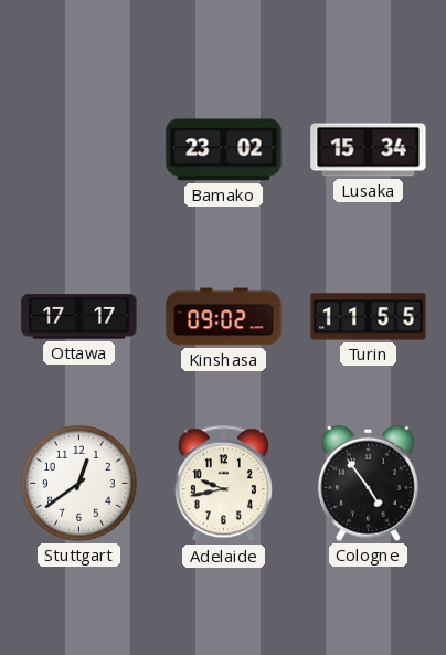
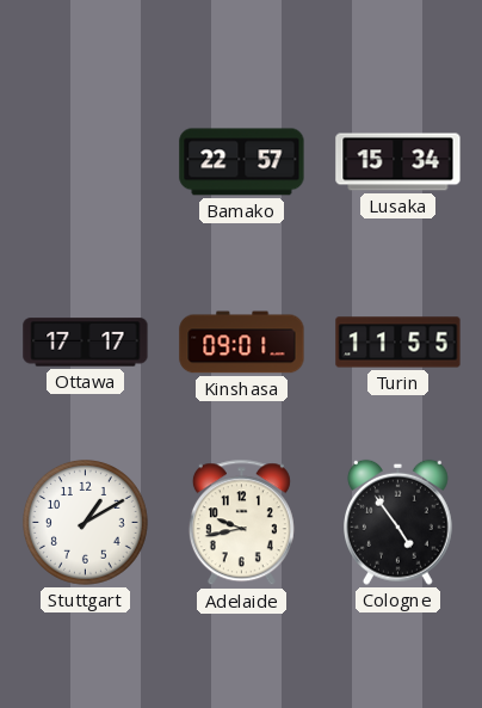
Bamako: 23:02 -> 22:57 (242, 162)
Kinshasa: 09:02 -> 09:01 (242, 343)
Stuttgart: 12:39 -> 1:10 (85, 522)
